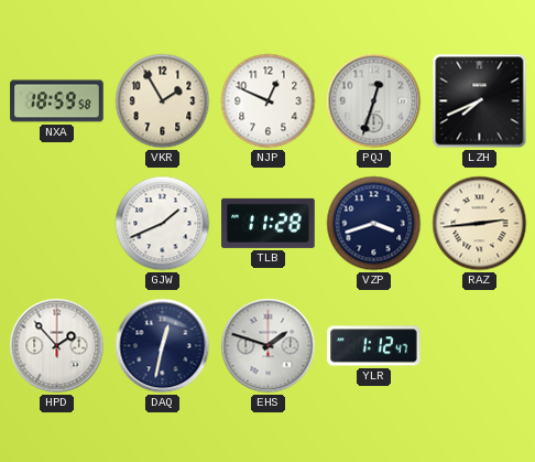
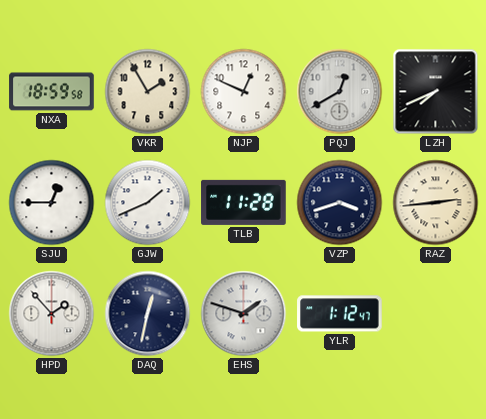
PQJ: 12:33 -> 12:40 (340, 92)
SJU: none -> 12:45 (52, 203)
